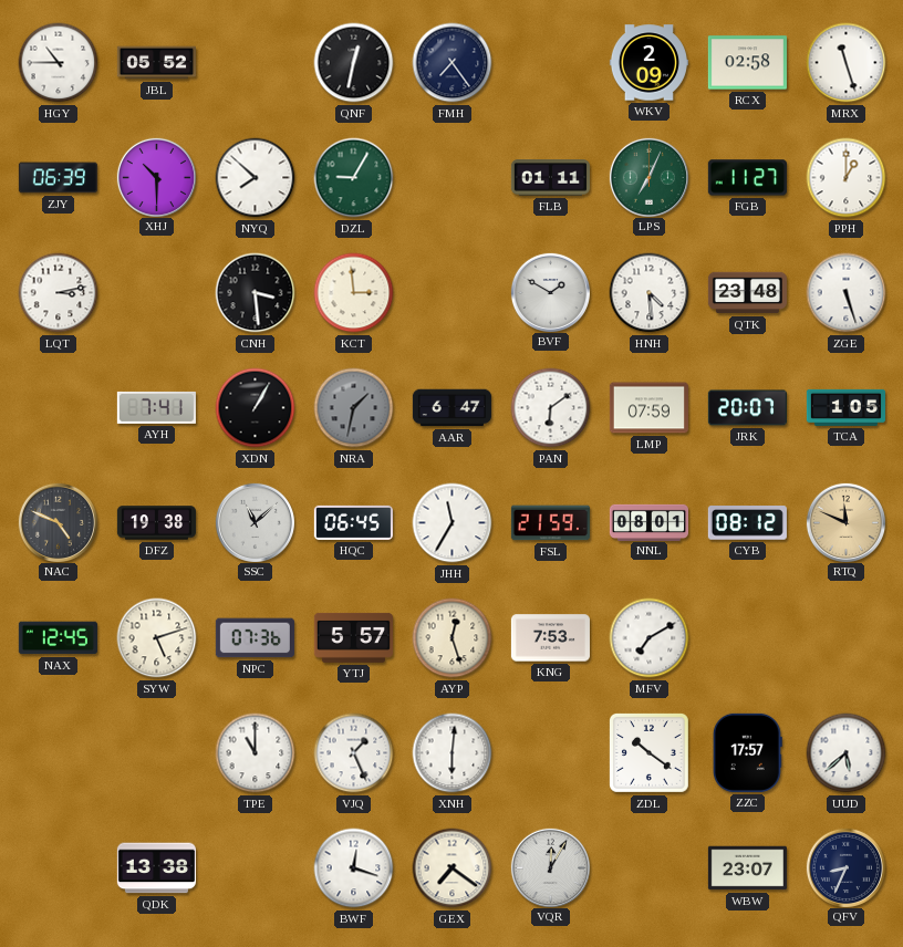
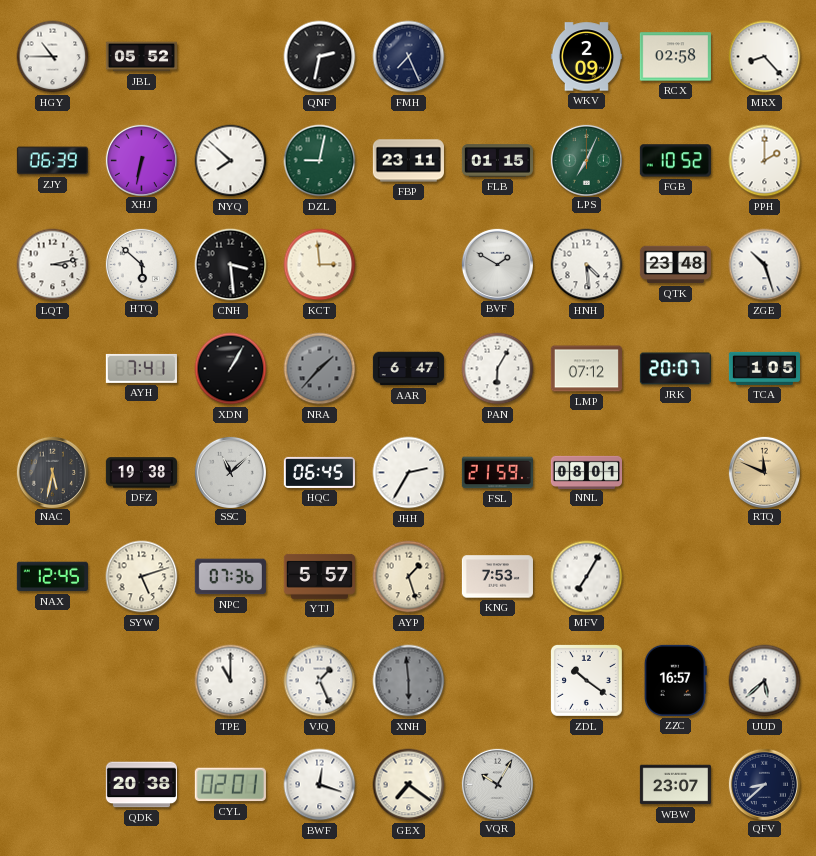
QNF: 12:32 -> 2:32 (320, 57)
FMH: 7:24 -> 7:26 (409, 57)
MRX: 11:27 -> 8:23 (765, 57)
XHJ: 10:30 -> 6:32 (141, 160)
DZL: 9:05 -> 9:02 (320, 161)
FBP: none -> 23:11 (408, 161)
FLB: 01:11 -> 01:15 (497, 161)
FGB: 11:27 -> 10:52 (675, 161)
PPH: 1:00 -> 2:00 (765, 161)
HTQ: none -> 5:52 (141, 264)
ZGE: 5:27 -> 10:27 (765, 265)
NRA: 1:32 -> 1:37 (320, 369)
PAN: 6:09 -> 6:05 (498, 369)
LMP: 07:59 -> 07:12 (586, 369)
NAC: 4:49 -> 5:32 (52, 472)
JHH: 11:35 -> 2:35 (409, 473)
CYB: 08:12 -> none (747, 523)
AYP: 12:27 -> 1:27 (409, 577)
MFV: 7:10 -> 7:05 (587, 577)
XNH: 6:01 -> 5:59 (409, 681)
XNH dial: white -> grey (409, 681)
ZZC: 17:57 -> 16:57 (675, 680)
QDK: 13:38 -> 20:38 (141, 785)
CYL: none -> 02:01 (230, 785)
VQR: 12:05 -> 10:05 (497, 784)
QFV: 8:34 -> 8:38 (764, 784)
